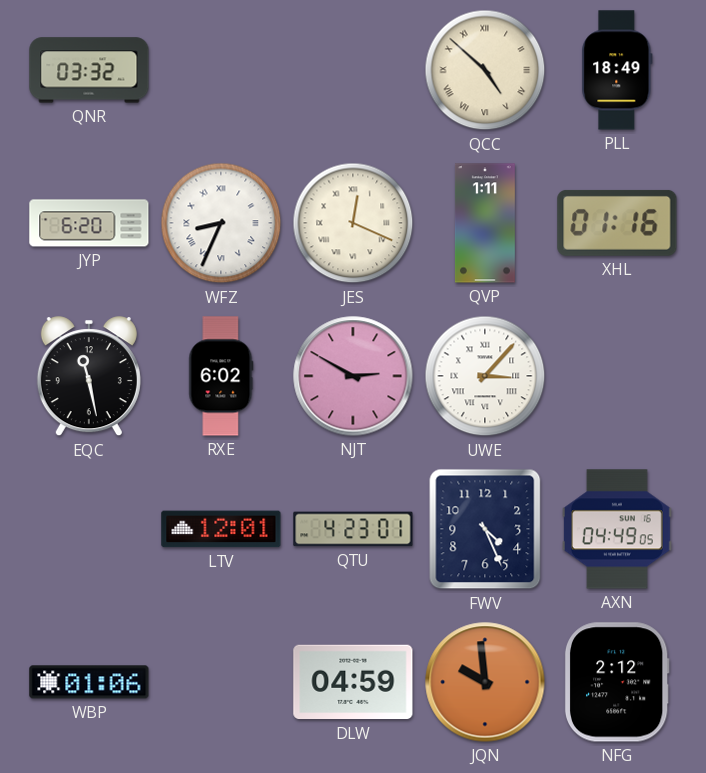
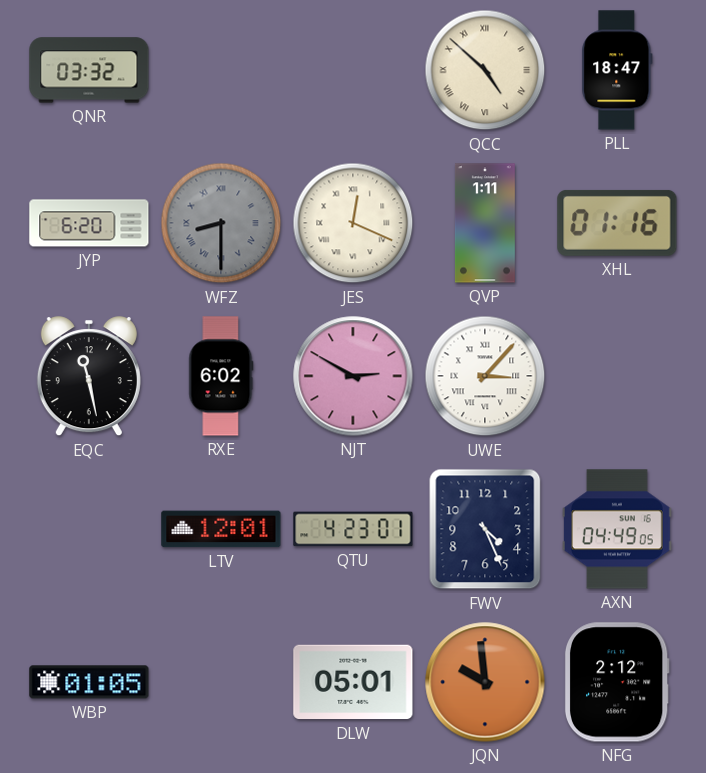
PLL: 18:49 -> 18:47 (617, 70)
WFZ: 8:34 -> 8:30 (221, 223)
WFZ dial: white -> grey (221, 223)
WBP: 01:06 -> 01:05 (89, 682)
DLW: 04:59 -> 05:01 (353, 682)
